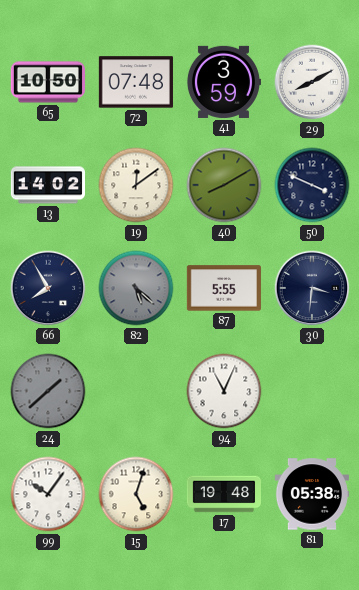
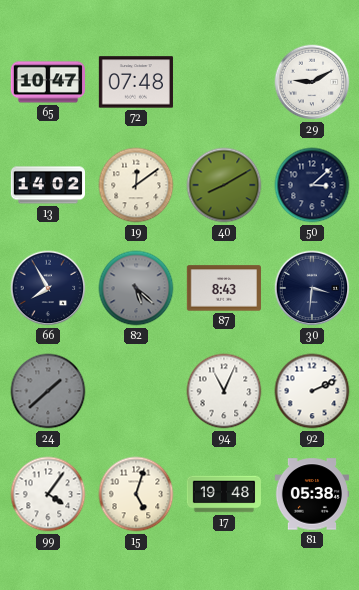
65: 10:50 -> 10:47 (47, 82)
41: 3:59 -> none (223, 82)
29: 8:10 -> 9:10 (312, 82)
50: 3:49 -> 3:08 (312, 185)
87: 5:55 -> 8:43 (224, 288)
92: none -> 2:11 (312, 391)
99: 10:06 -> 4:06 (48, 494)
